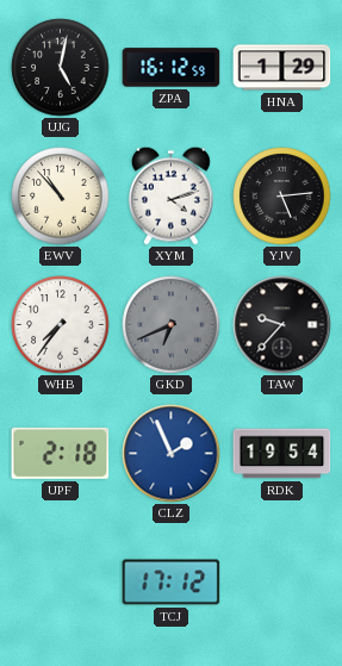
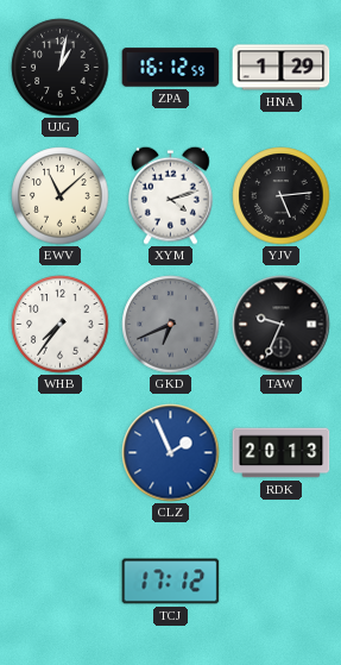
UJG: 5:02 -> 1:02 (61, 68)
EWV: 10:53 -> 11:08 (61, 196)
TAW: 9:37 -> 9:34 (282, 325)
UPF: 2:18 -> none (61, 453)
RDK: 19:54 -> 20:13 (282, 453)
